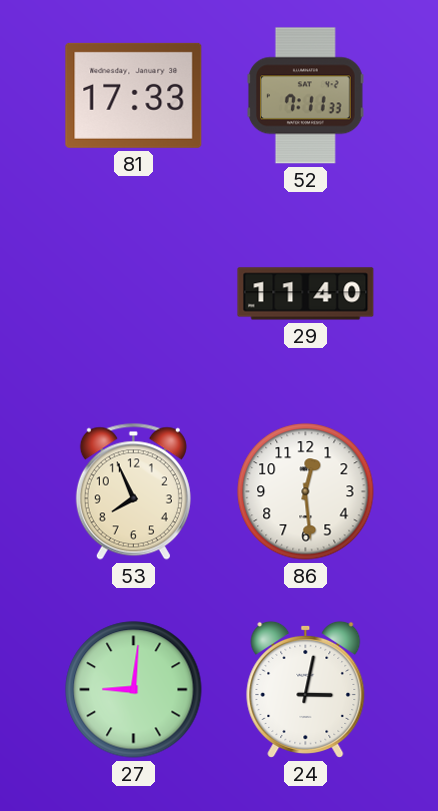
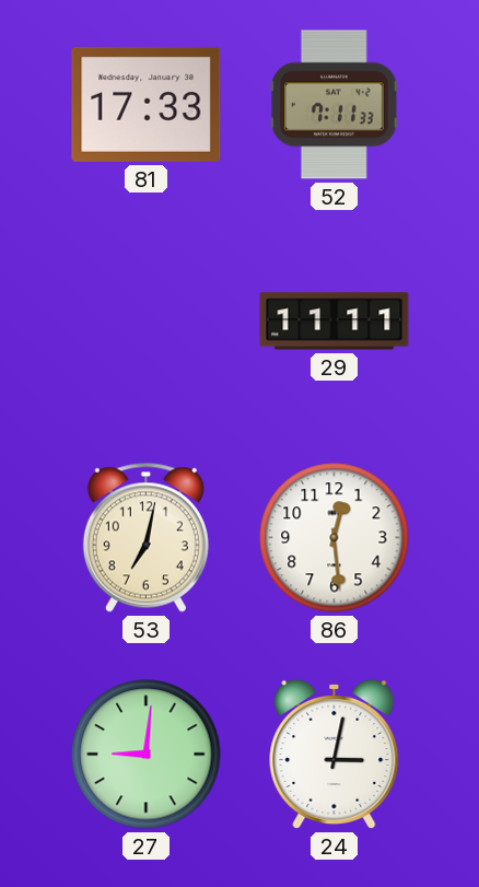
29: 11:40 -> 11:11 (335, 322)
53: 7:56 -> 7:02 (145, 537)
